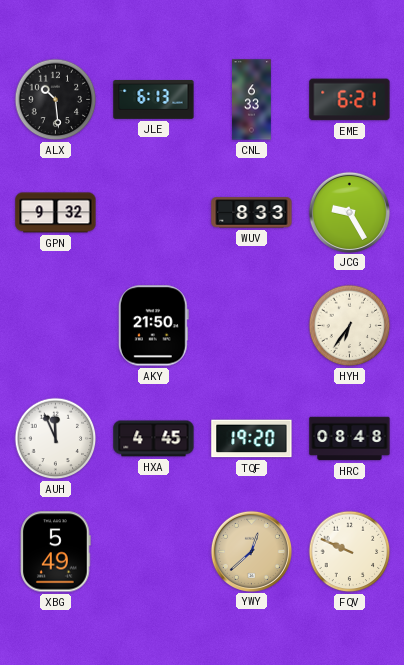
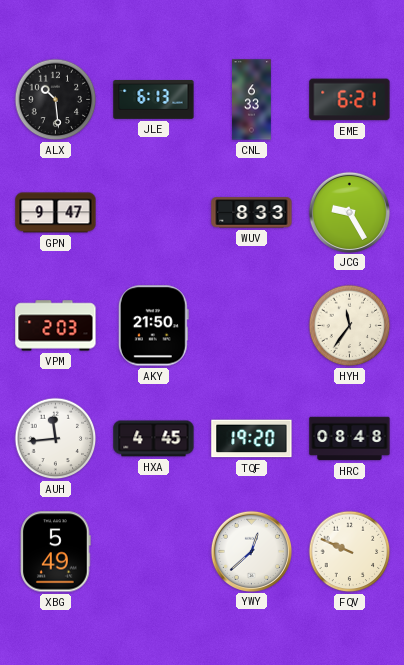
GPN: 9:32 -> 9:47 (56, 213)
VPM: none -> 2:03 (56, 326)
HYH: 6:36 -> 11:36 (350, 326)
AUH: 11:56 -> 11:44 (56, 439)
YWY dial: champagne -> white (251, 551)
